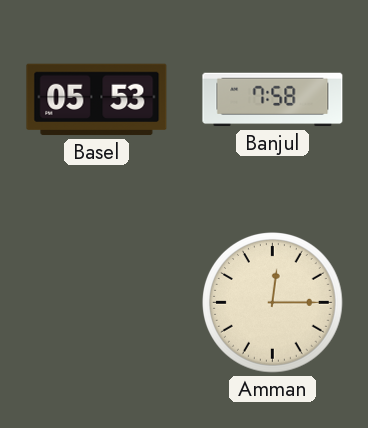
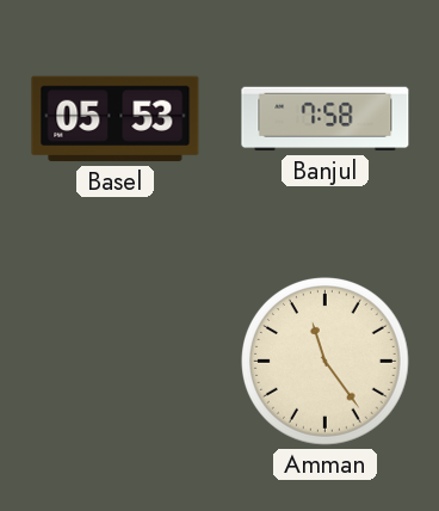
Amman: 12:15 -> 11:24 (326, 362)
